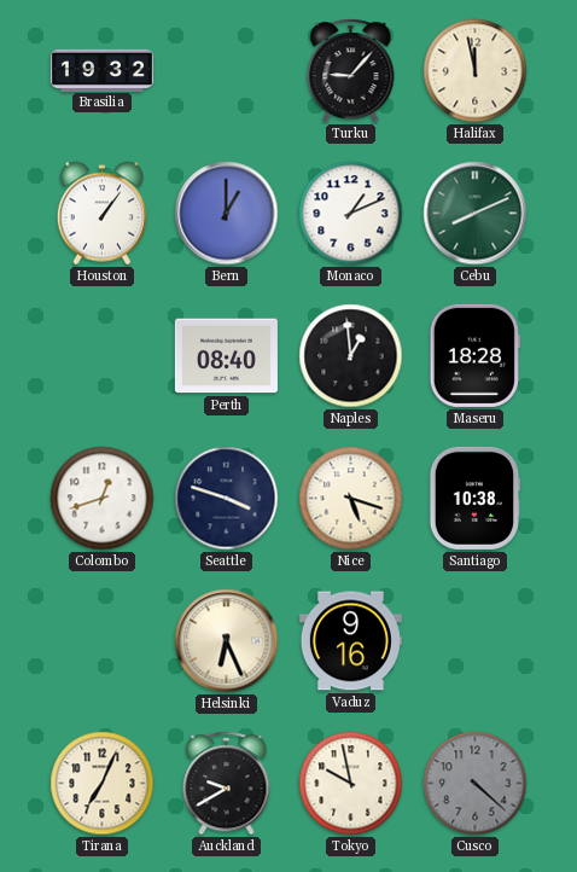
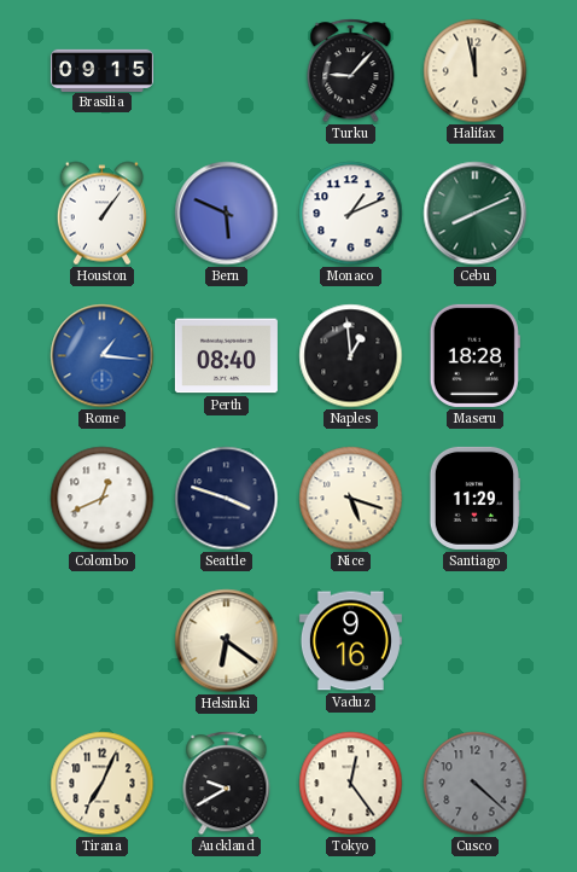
Brasilia: 19:32 -> 09:15 (101, 70)
Bern: 1:00 -> 5:49 (227, 214)
Rome: none -> 1:16 (103, 356)
Colombo: 12:42 -> 12:41 (103, 499)
Santiago: 10:38 -> 11:29 (474, 498)
Helsinki: 6:26 -> 6:21 (227, 641)
Tokyo: 9:58 -> 12:24 (351, 784)
